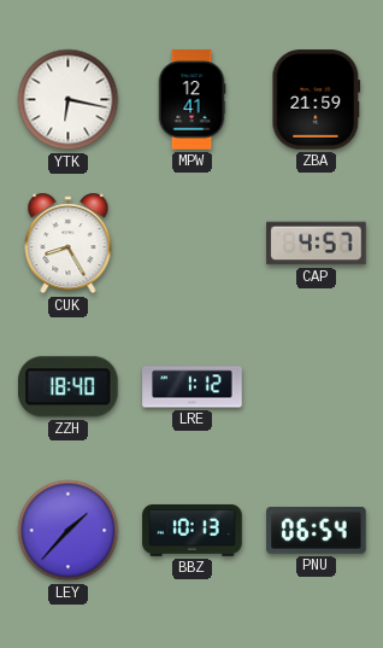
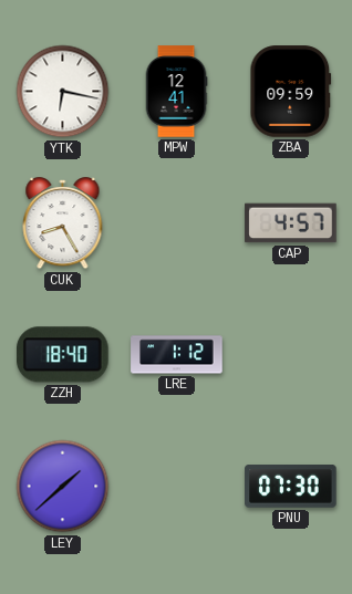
ZBA: 21:59 -> 09:59 (291, 92)
LEY: 1:37 -> 1:38 (63, 487)
BBZ: 10:13 -> none (193, 531)
PNU: 06:54 -> 07:30 (291, 487)
